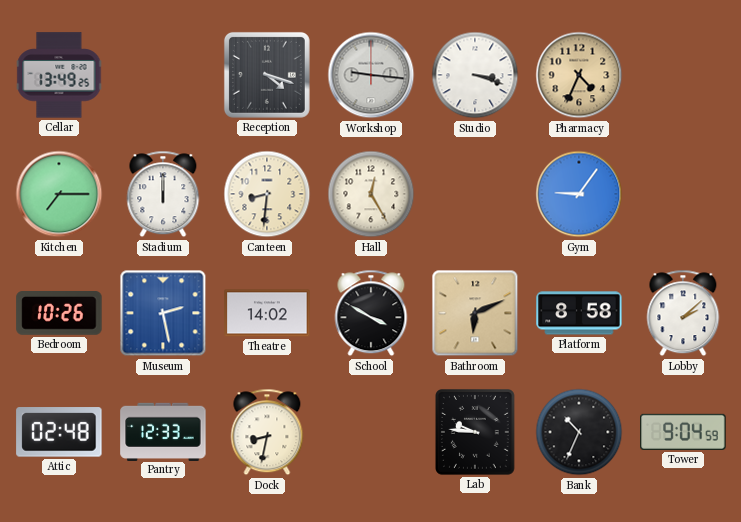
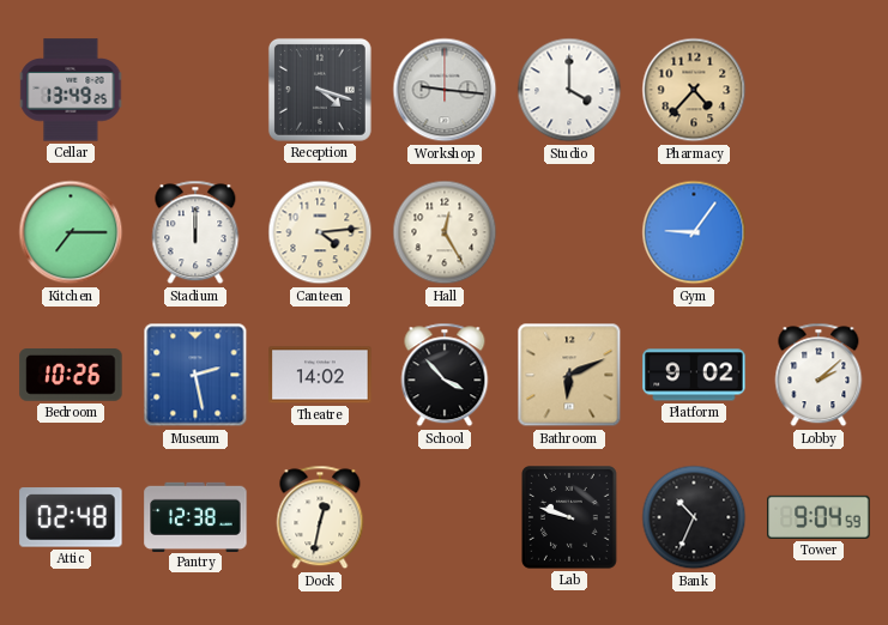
Studio: 3:18 -> 4:00 (569, 90)
Pharmacy: 4:34 -> 4:37 (694, 90)
Canteen: 8:31 -> 4:14 (320, 232)
School: 3:50 -> 3:53 (445, 375)
Platform: 8:58 -> 9:02 (694, 375)
Pantry: 12:33 -> 12:38 (195, 516)
Dock: 8:32 -> 12:32 (320, 517)
Lab: 9:46 -> 9:48 (570, 518)
